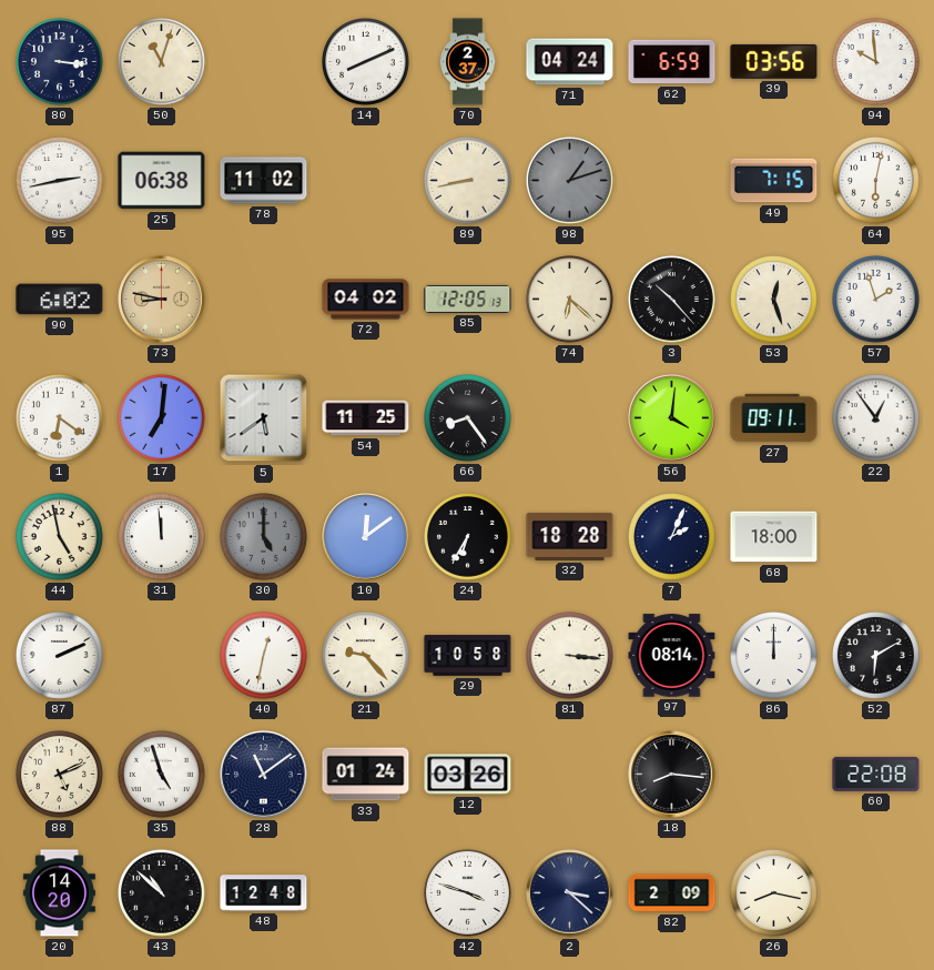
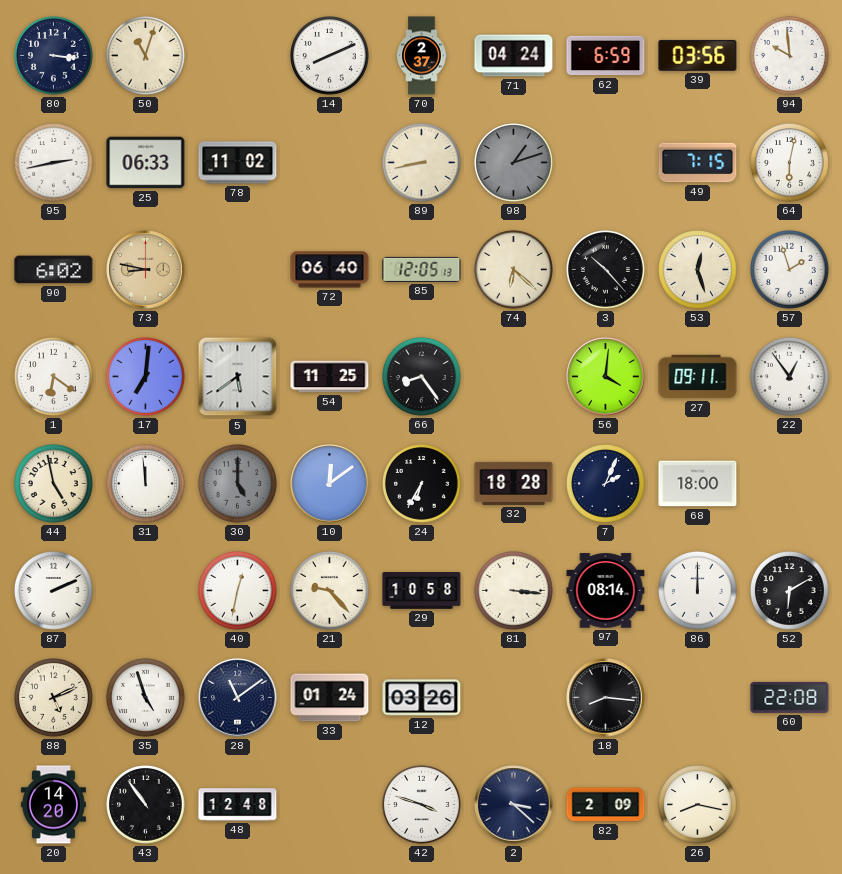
25: 06:38 -> 06:33 (146, 163)
72: 04:02 -> 06:40 (330, 270)
43: 10:52 -> 10:54 (146, 805)
